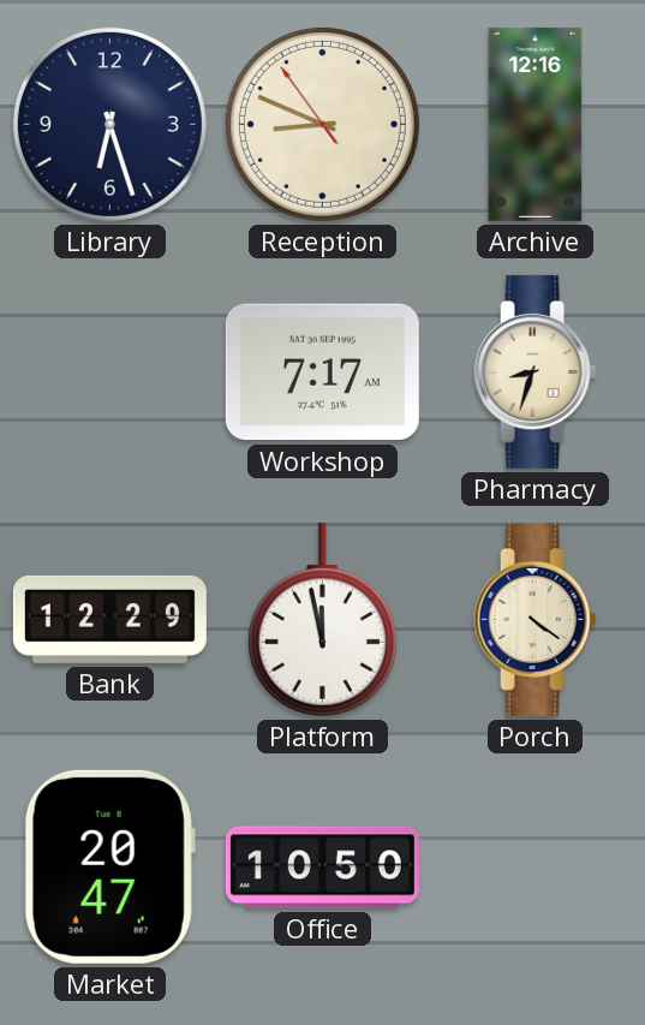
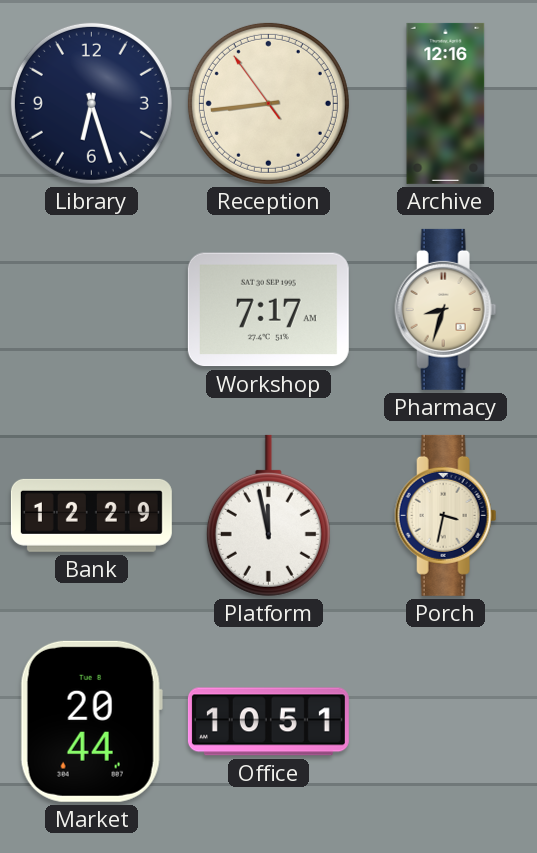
Reception: 8:48 -> 8:43 (268, 103)
Porch: 4:21 -> 3:32 (446, 515)
Market: 20:47 -> 20:44 (91, 721)
Office: 10:50 -> 10:51 (268, 722)
